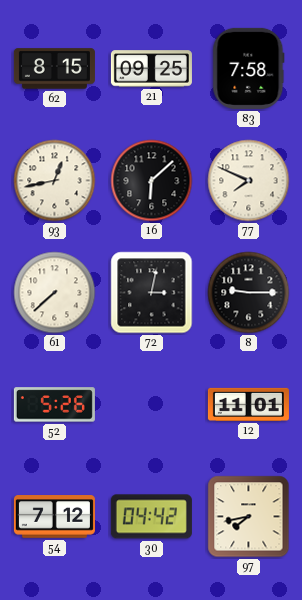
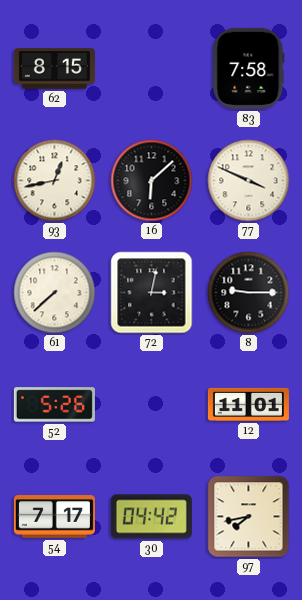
21: 09:25 -> none (151, 69)
77: 7:49 -> 3:49 (249, 181)
54: 7:12 -> 7:17 (54, 517)
